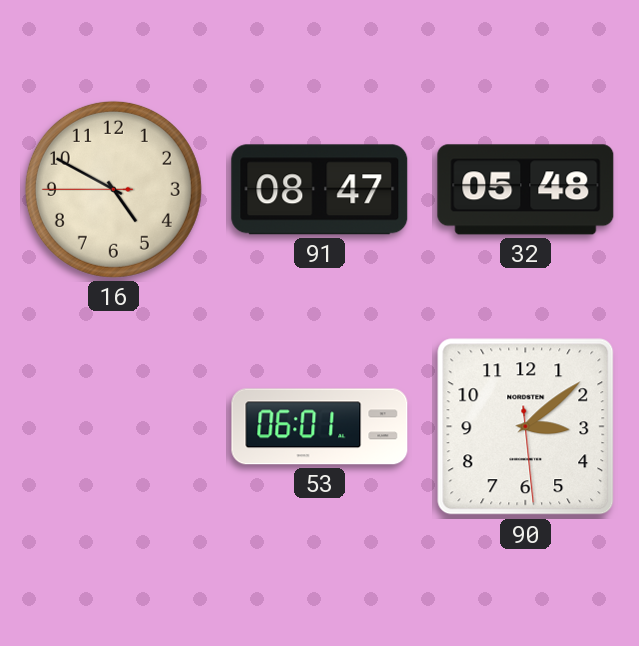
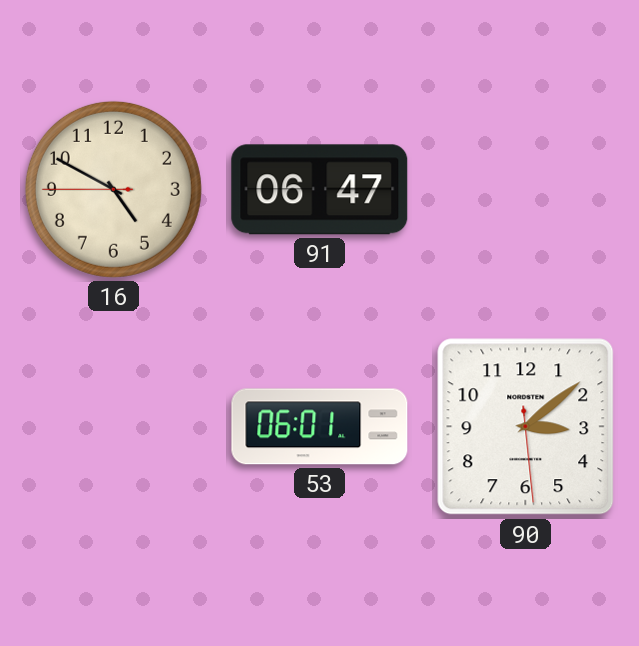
91: 08:47 -> 06:47 (320, 190)
32: 05:48 -> none (526, 190)
